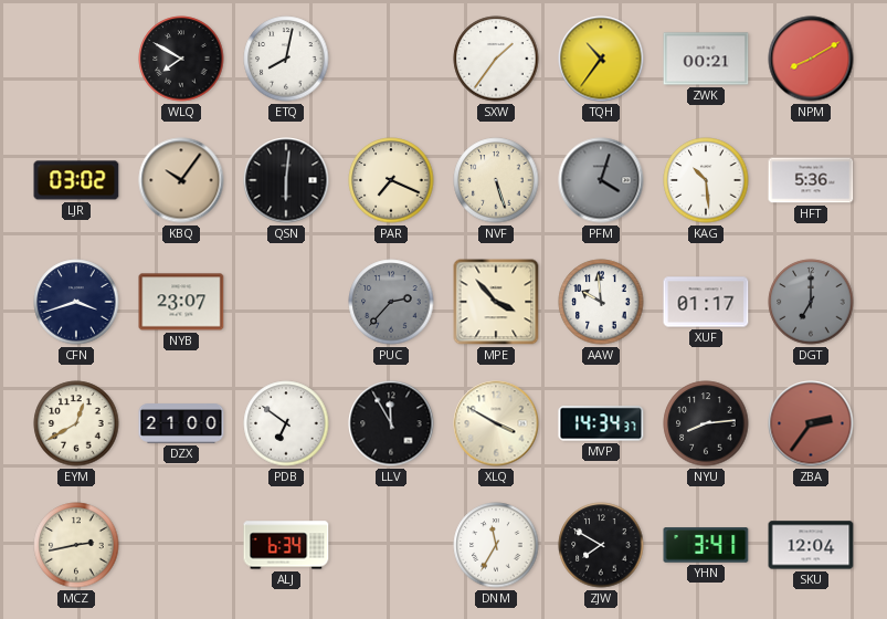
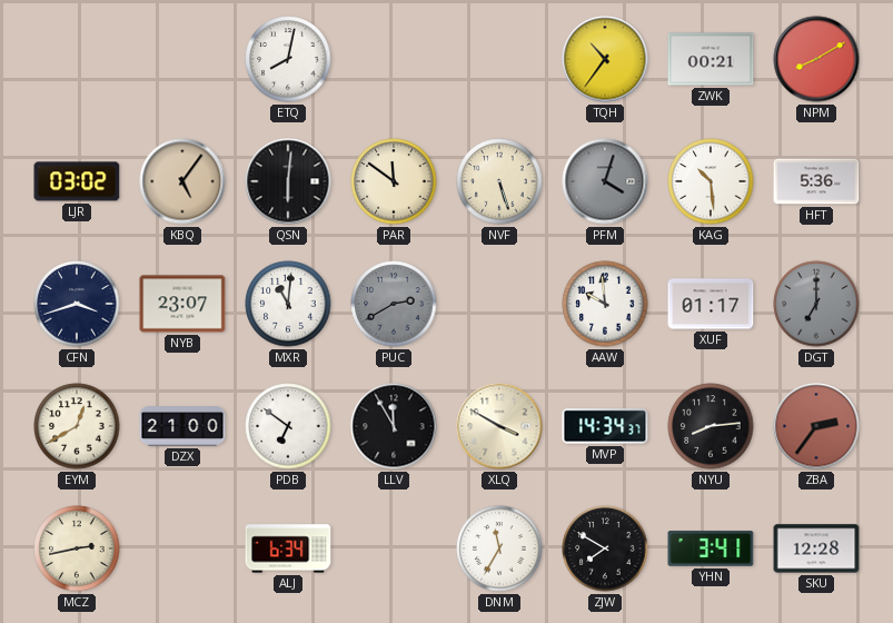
WLQ: 7:50 -> none (181, 59)
SXW: 1:36 -> none (496, 59)
KBQ: 10:06 -> 5:06 (182, 181)
PAR: 7:19 -> 11:51 (394, 181)
MXR: none -> 11:01 (288, 304)
PUC: 2:37 -> 2:40 (394, 304)
MPE: 3:53 -> none (496, 302)
SKU: 12:04 -> 12:28 (816, 548)
